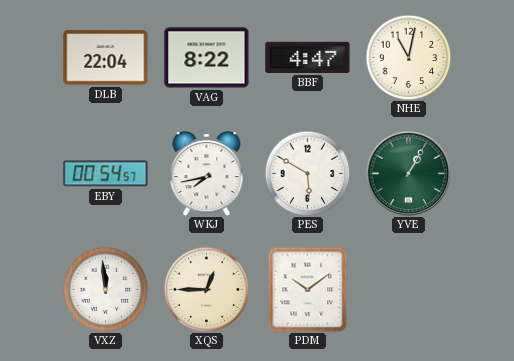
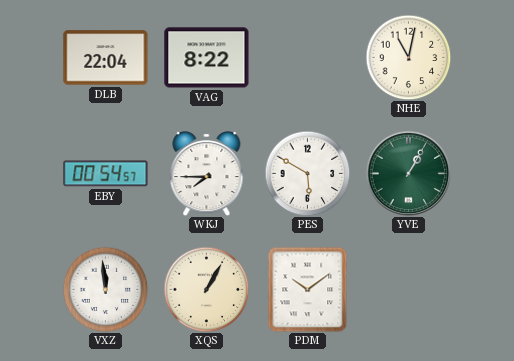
BBF: 4:47 -> none (308, 57)
WKJ: 7:43 -> 7:45 (207, 173)
XQS: 12:45 -> 1:05 (206, 289)
